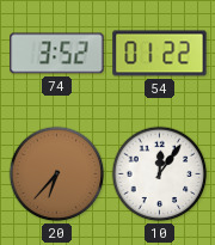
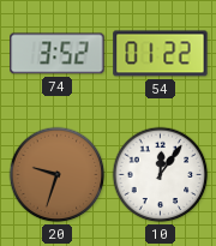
20: 6:37 -> 9:33 (58, 175)
